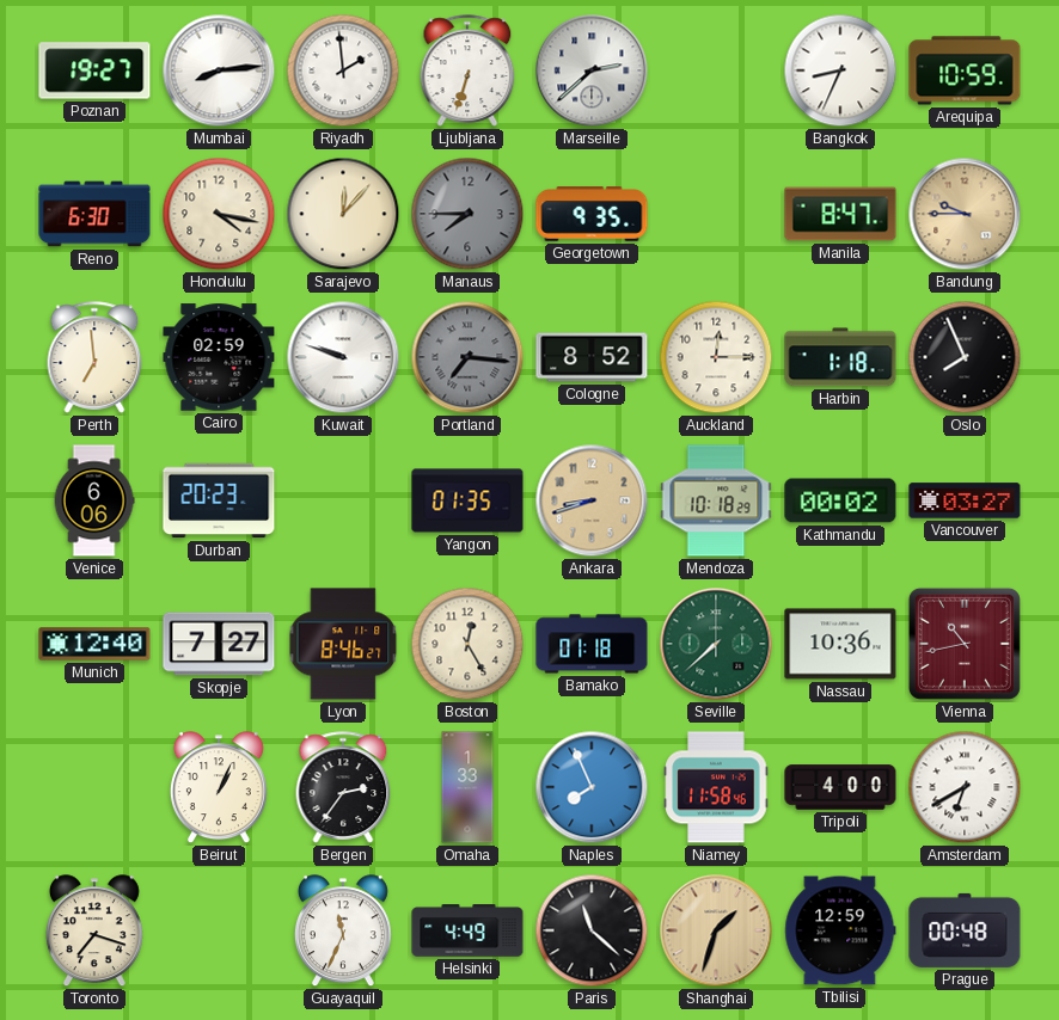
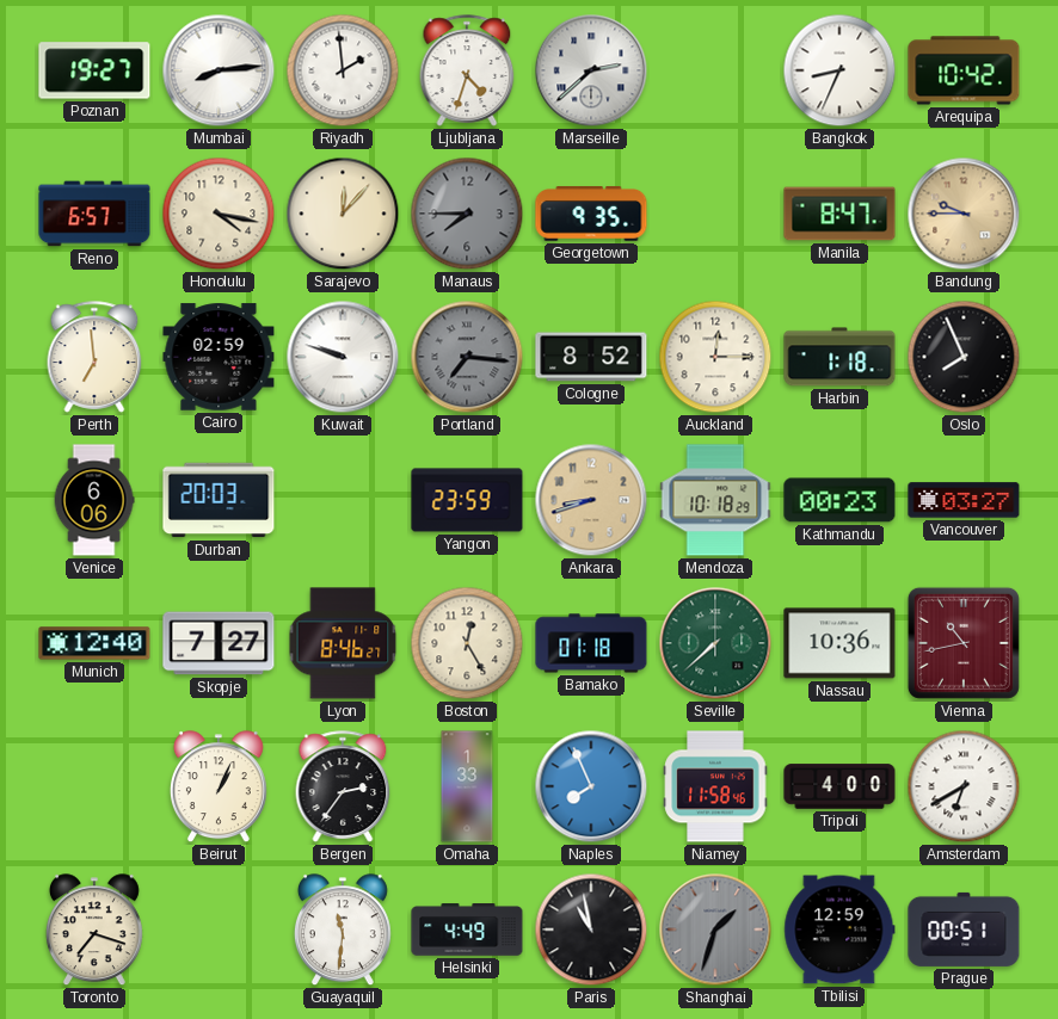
Ljubljana: 6:33 -> 4:33 (467, 70)
Arequipa: 10:59 -> 10:42 (964, 70)
Reno: 6:30 -> 6:57 (94, 214)
Durban: 20:23 -> 20:03 (219, 500)
Yangon: 01:35 -> 23:59 (467, 500)
Kathmandu: 00:02 -> 00:23 (839, 500)
Guayaquil: 11:34 -> 11:31 (343, 931)
Paris: 11:22 -> 10:58 (591, 930)
Shanghai dial: champagne -> grey (715, 930)
Prague: 00:48 -> 00:51 (964, 930)
